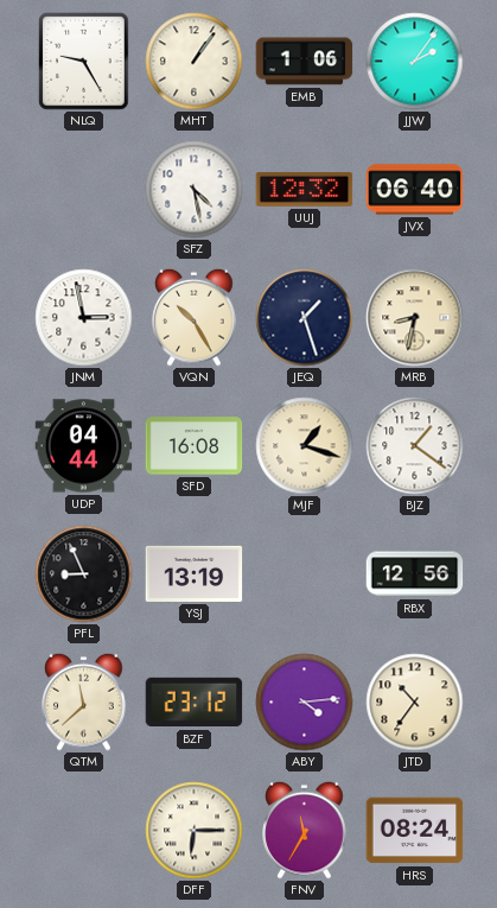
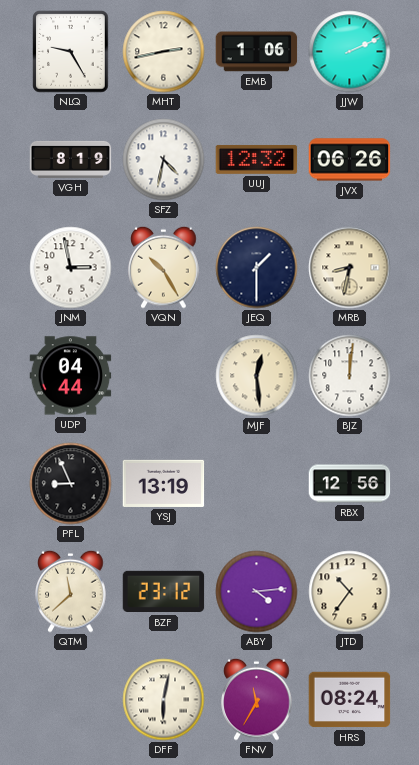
MHT: 1:06 -> 2:43 (164, 52)
JJW: 2:06 -> 2:11 (350, 52)
VGH: none -> 8:19 (71, 159)
SFZ: 4:28 -> 4:32 (164, 160)
JVX: 06:40 -> 06:26 (350, 160)
JEQ: 1:27 -> 1:30 (257, 268)
SFD: 16:08 -> none (195, 446)
MJF: 1:18 -> 12:29 (257, 376)
BJZ: 1:21 -> 12:01 (350, 376)
DFF: 6:15 -> 6:02 (164, 700)
